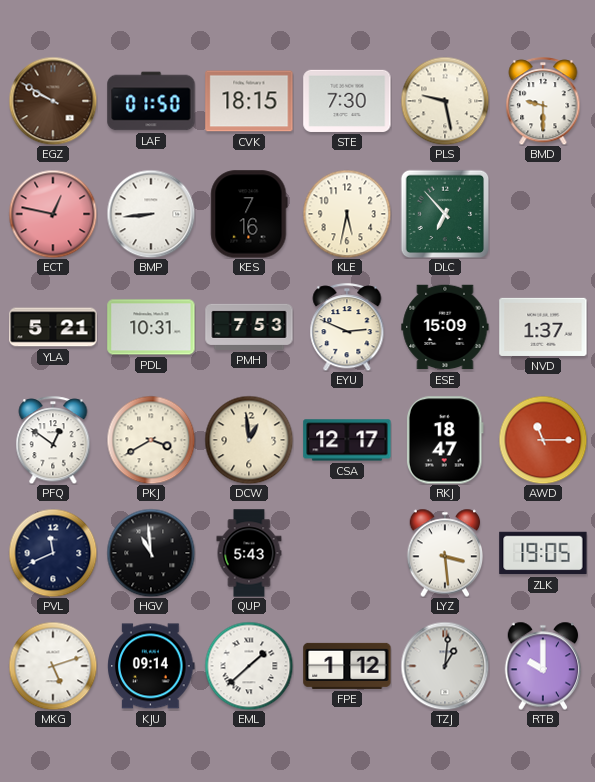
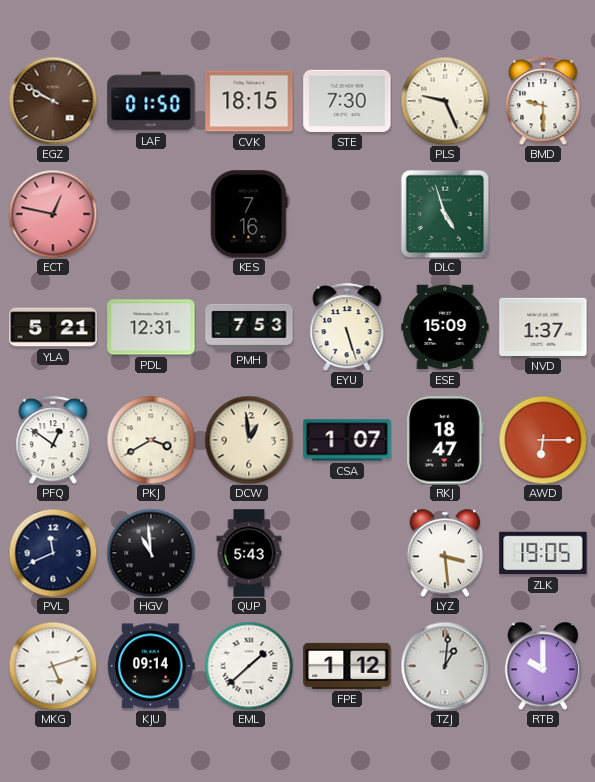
PLS: 9:28 -> 9:26 (445, 101)
BMP: 8:44 -> none (151, 214)
KLE: 5:32 -> none (347, 214)
DLC: 6:53 -> 4:57 (445, 214)
PDL: 10:31 -> 12:31 (151, 327)
EYU: 2:49 -> 5:27 (347, 327)
CSA: 12:17 -> 1:07 (347, 440)
AWD: 11:15 -> 6:15 (543, 440)
